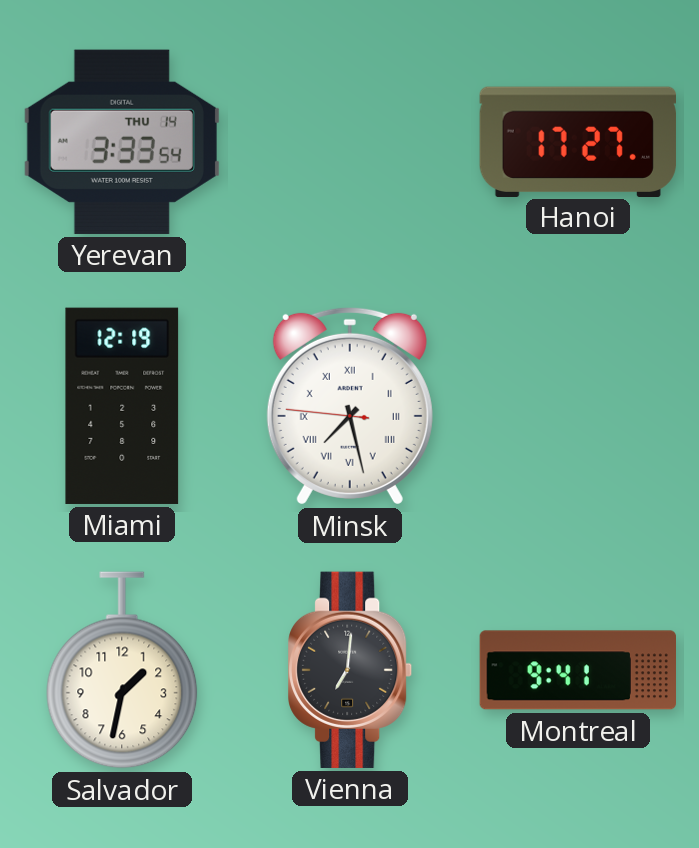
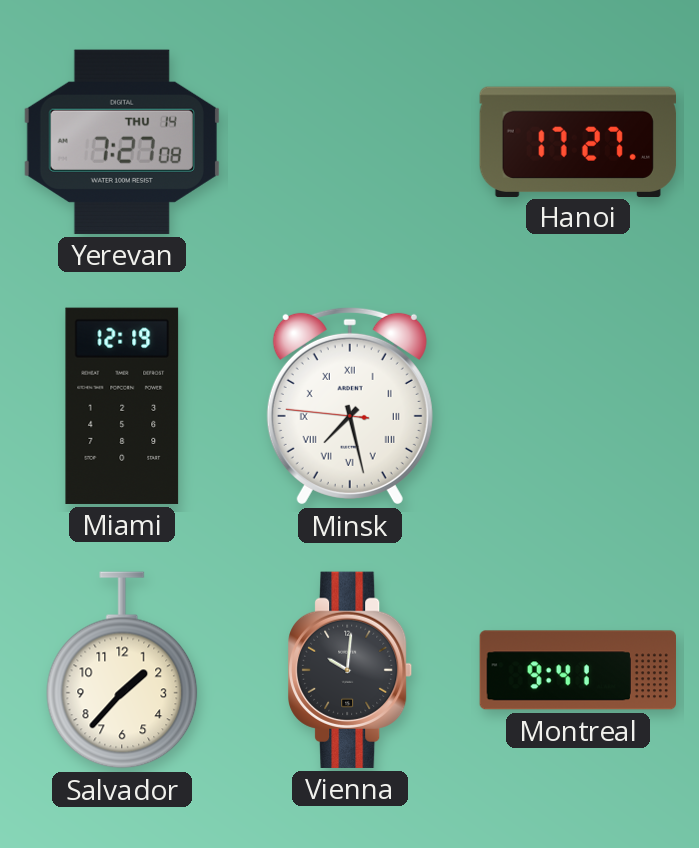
Yerevan: 3:33 -> 7:27 (122, 142)
Salvador: 1:32 -> 1:37 (122, 670)
Vienna: 7:01 -> 10:01 (351, 670)
